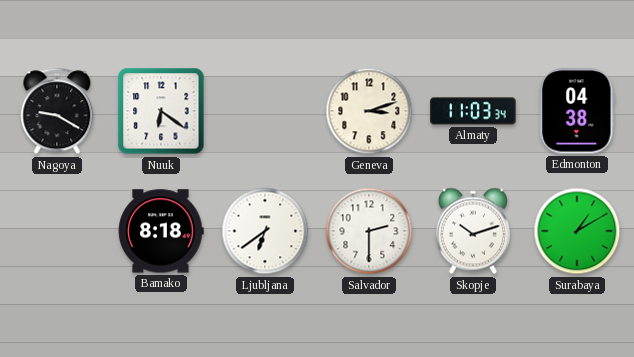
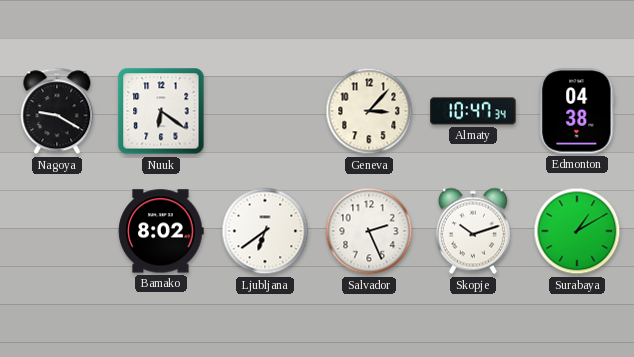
Geneva: 3:12 -> 3:07 (369, 111)
Almaty: 11:03 -> 10:47 (473, 111)
Bamako: 8:18 -> 8:02 (161, 231)
Salvador: 2:30 -> 2:26 (369, 231)
